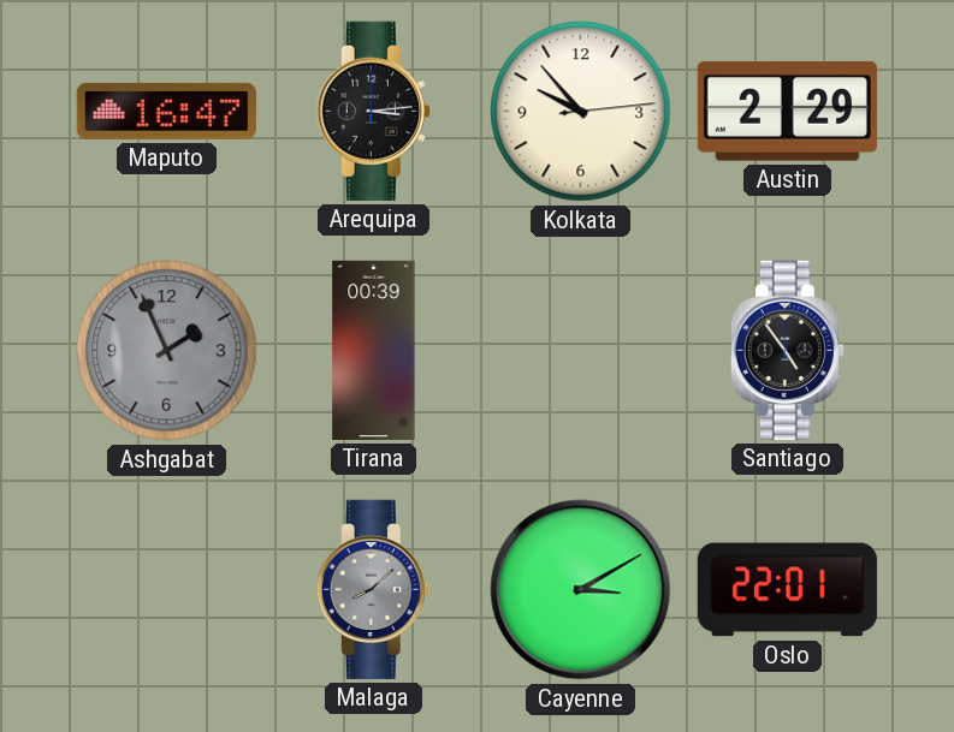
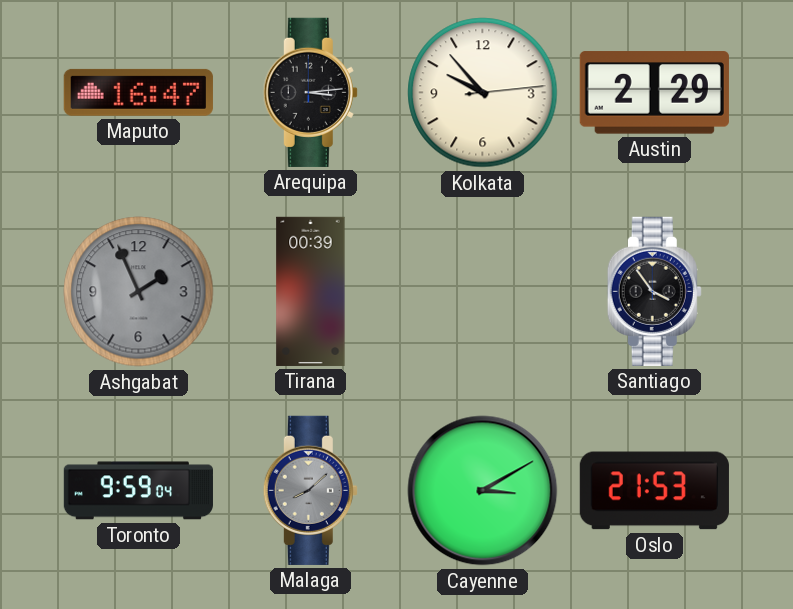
Santiago: 4:54 -> 3:54 (654, 291)
Toronto: none -> 9:59 (138, 491)
Oslo: 22:01 -> 21:53 (654, 491)
